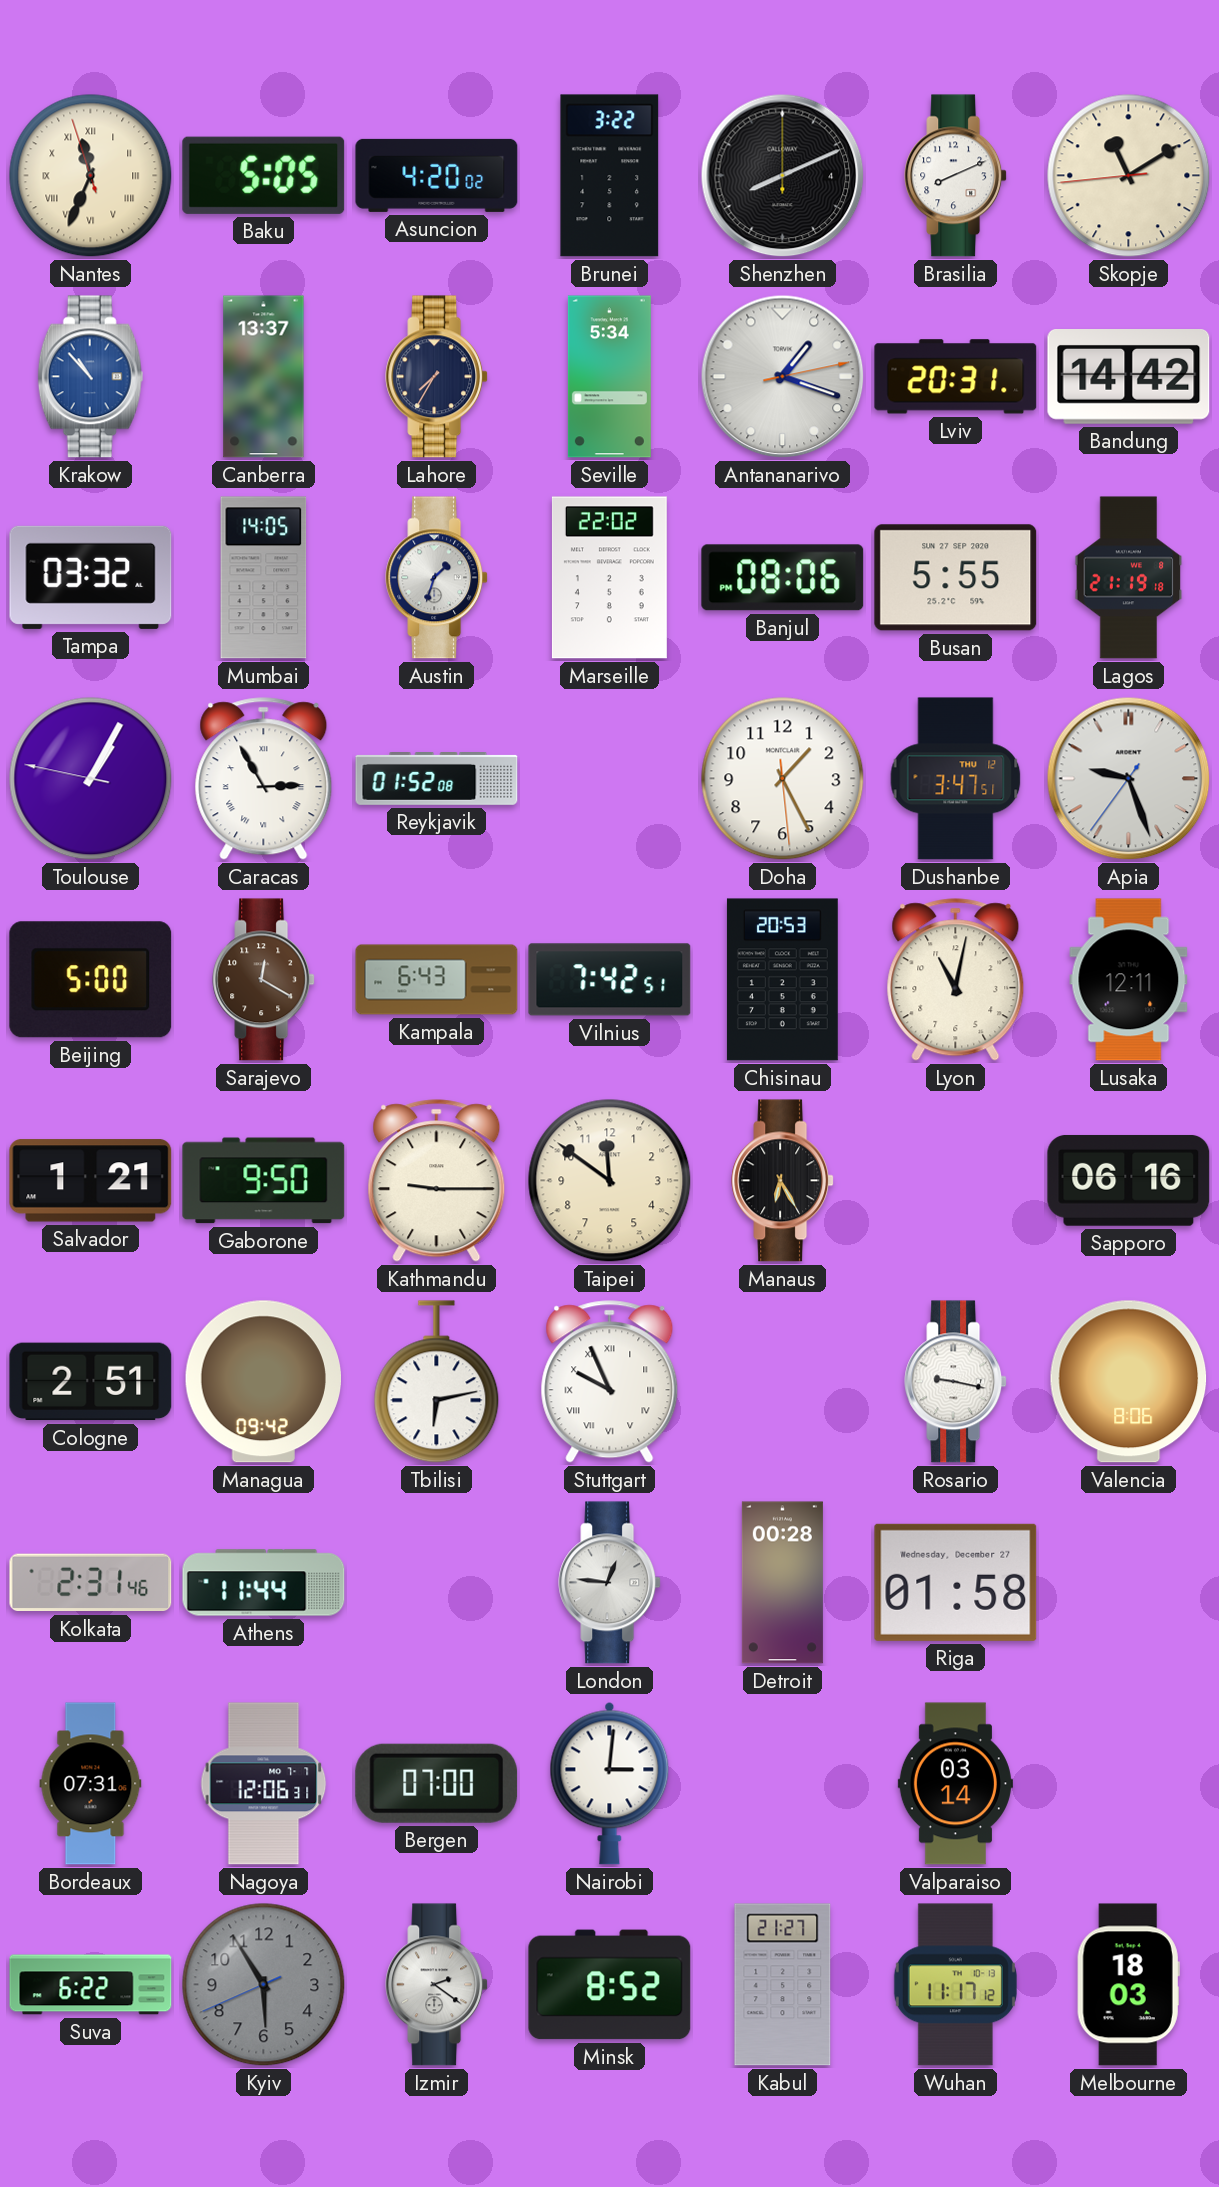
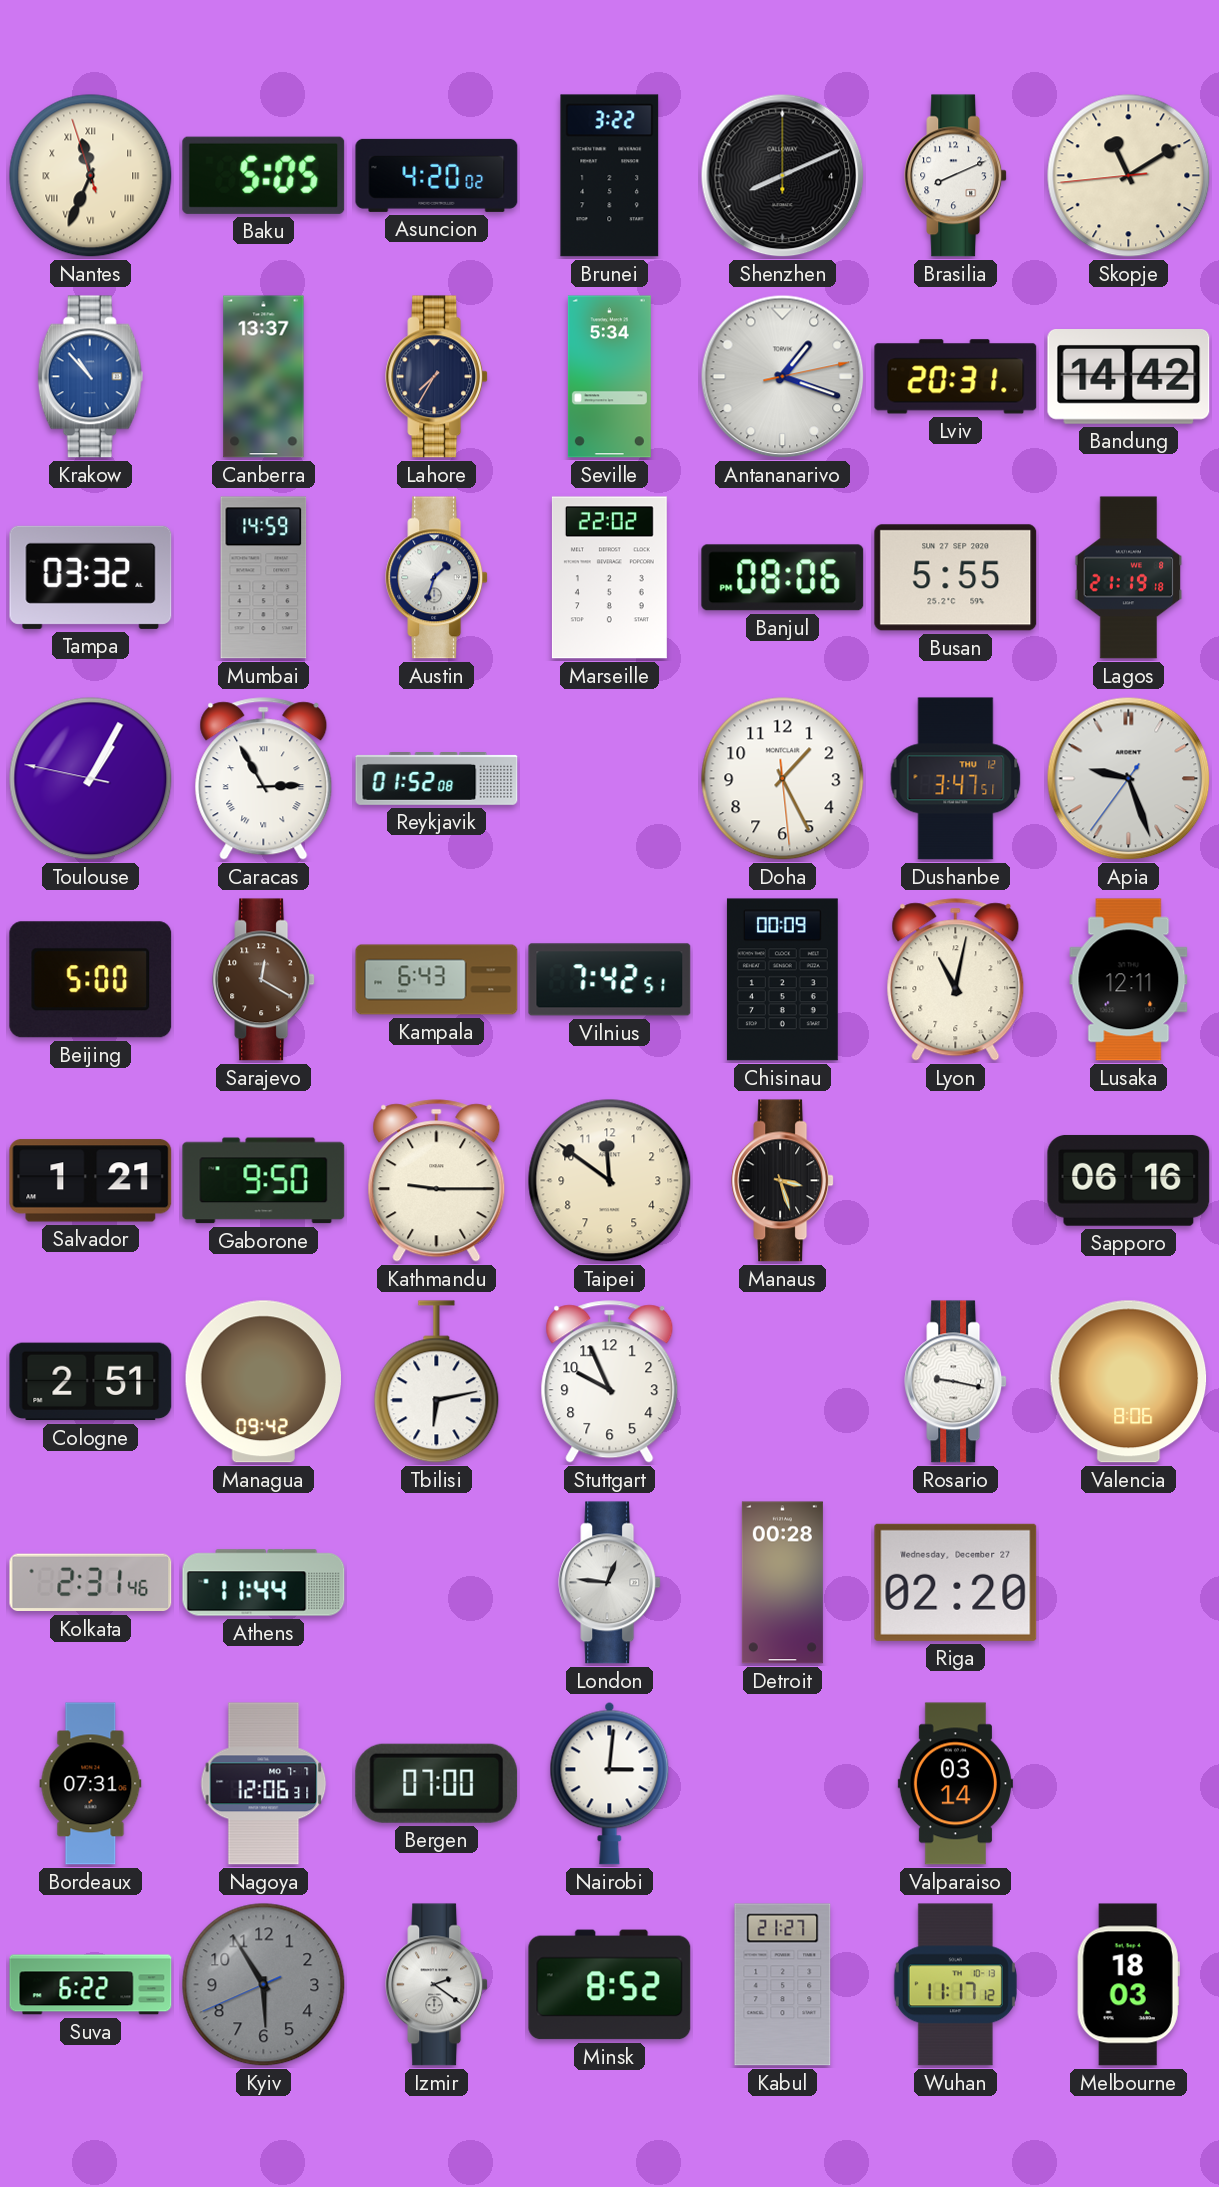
Mumbai: 14:05 -> 14:59 (264, 578)
Chisinau: 20:53 -> 00:09 (782, 980)
Manaus: 6:25 -> 3:27 (783, 1181)
Stuttgart numerals: Roman -> Arabic (610, 1382)
Riga: 01:58 -> 02:20 (956, 1582)
